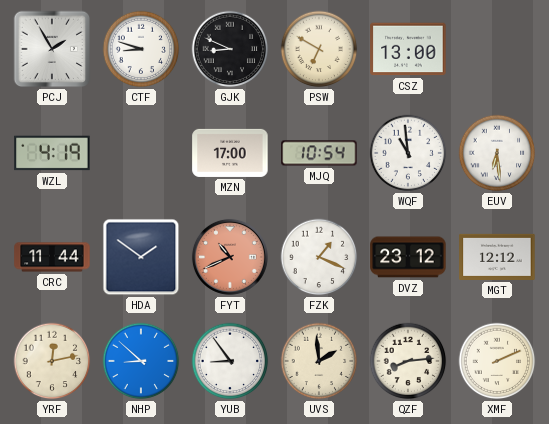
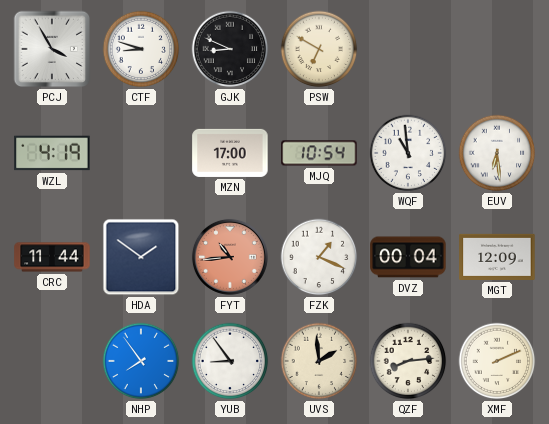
PCJ: 1:55 -> 3:55 (52, 49)
CSZ: 13:00 -> none (408, 49)
FYT: 10:41 -> 10:44 (230, 257)
DVZ: 23:12 -> 00:04 (408, 257)
MGT: 12:12 -> 12:09 (497, 257)
YRF: 12:13 -> none (52, 361)
NHP: 8:52 -> 7:54 (141, 361)
